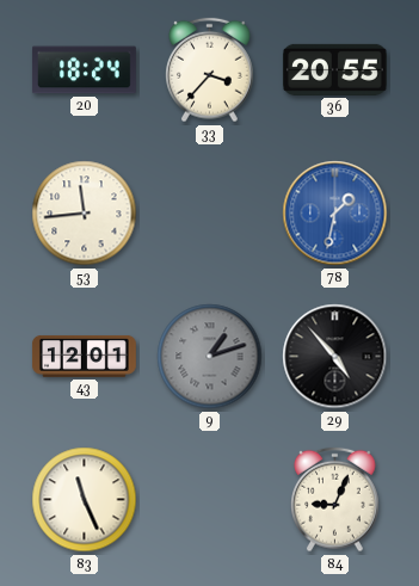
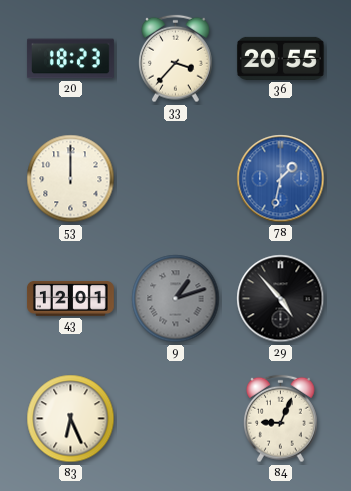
20: 18:24 -> 18:23 (70, 59)
53: 11:44 -> 12:00 (71, 179)
83: 11:26 -> 6:26 (71, 419)
